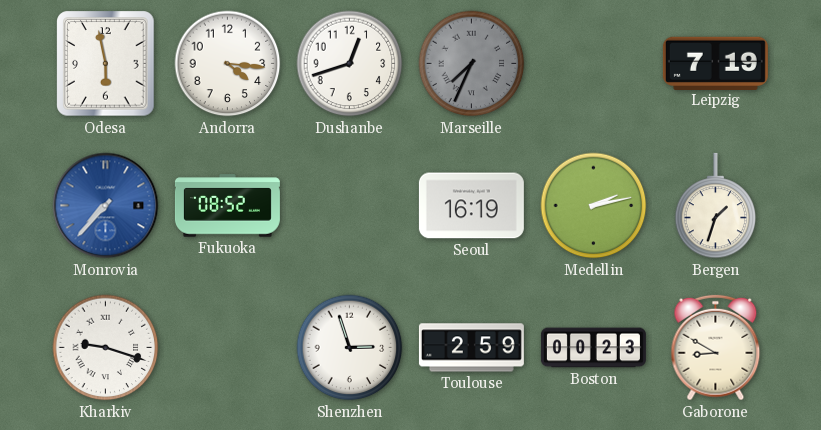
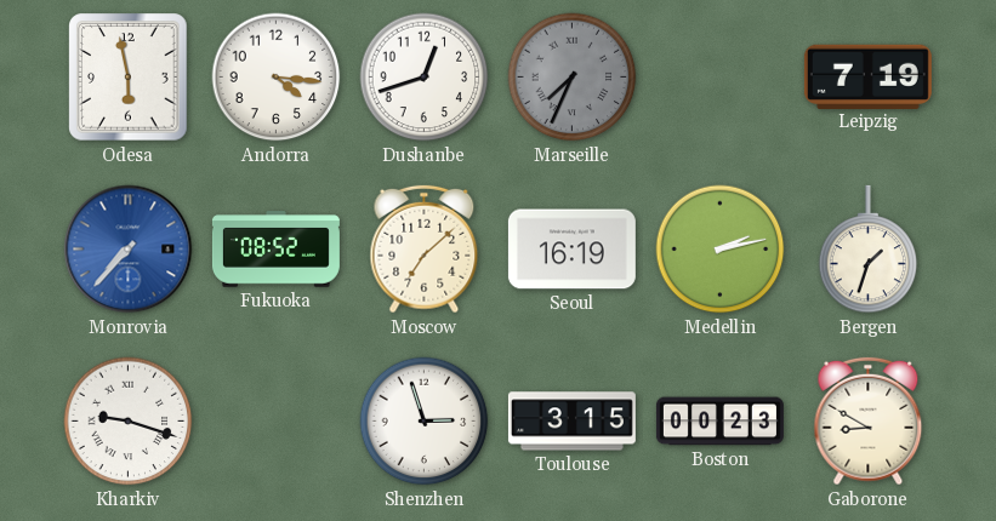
Moscow: none -> 7:08 (425, 250)
Toulouse: 2:59 -> 3:15 (571, 422)
